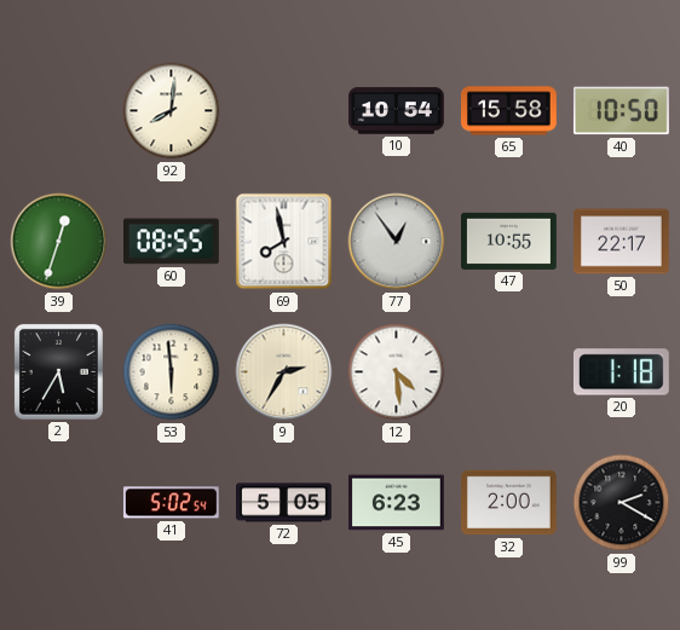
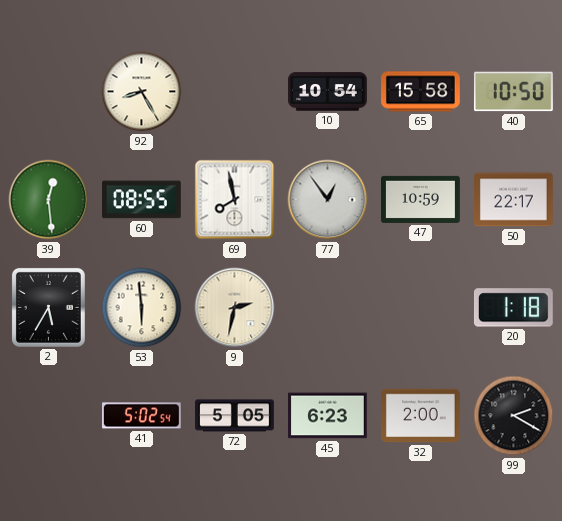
92: 8:01 -> 8:25 (142, 92)
39: 12:33 -> 12:29 (49, 200)
47: 10:55 -> 10:59 (421, 199)
9: 2:35 -> 2:32 (235, 308)
12: 4:29 -> none (397, 372)
